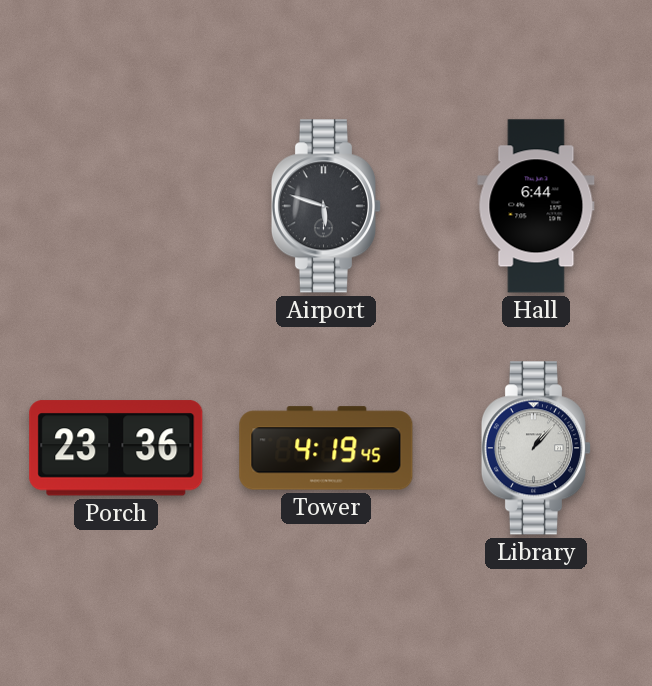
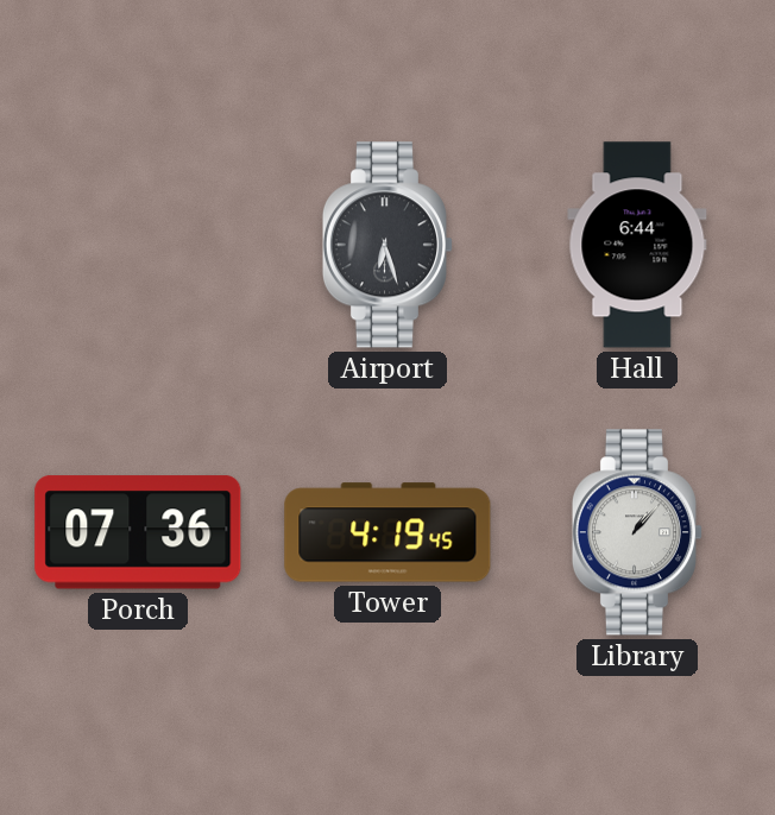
Airport: 5:48 -> 6:27 (387, 245)
Porch: 23:36 -> 07:36 (138, 532)
